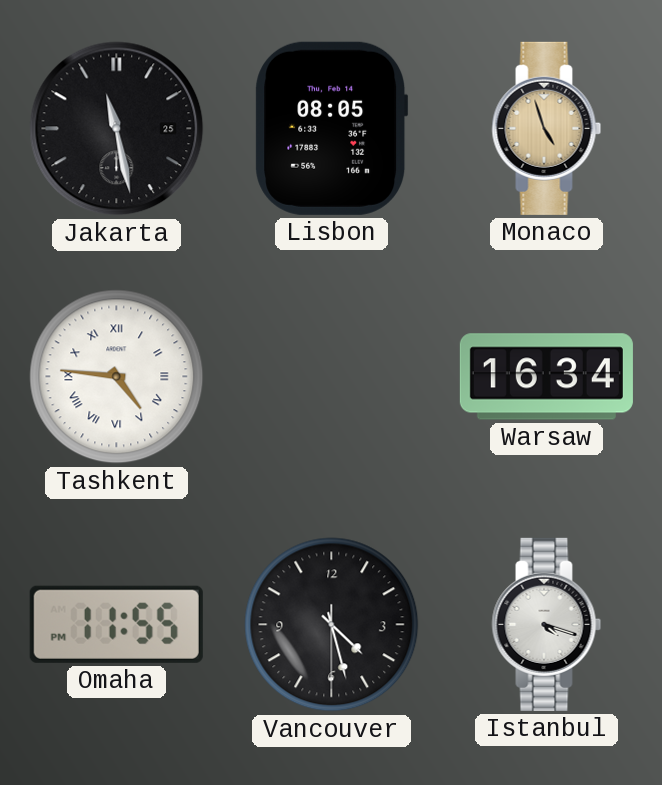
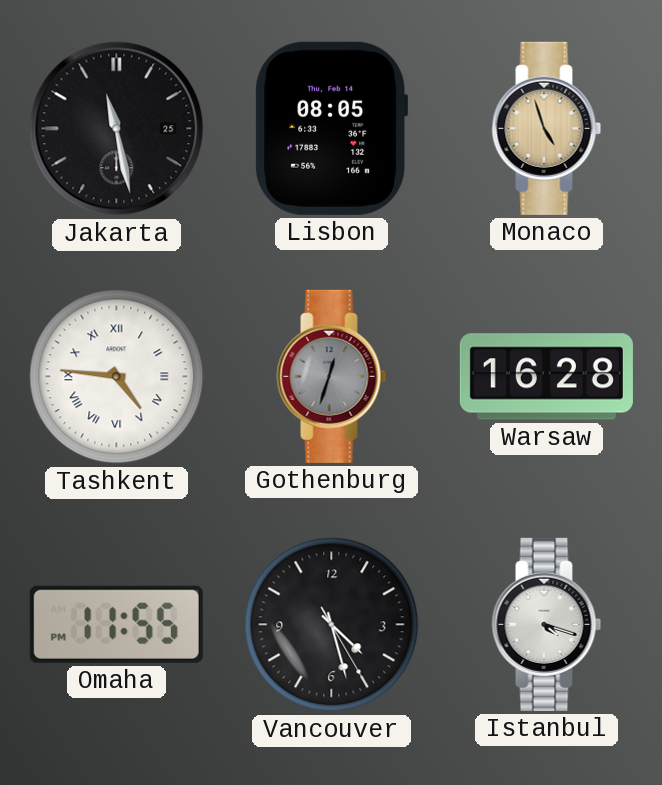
Gothenburg: none -> 12:33 (332, 376)
Warsaw: 16:34 -> 16:28 (546, 377)
Vancouver: 4:27:30 -> 4:27:25 (332, 625)
